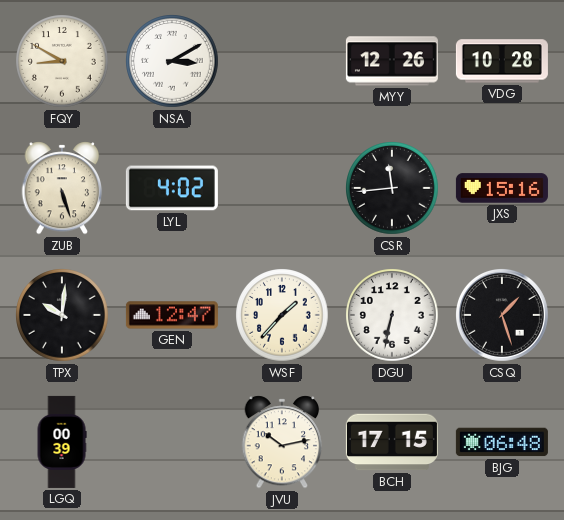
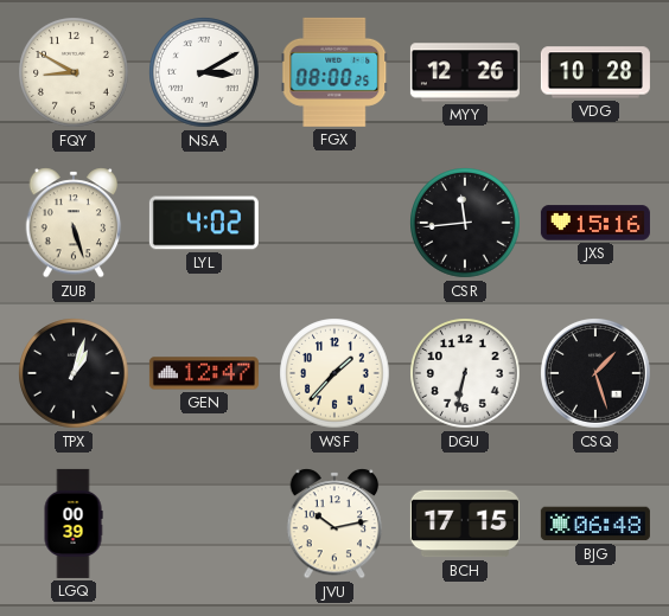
FGX: none -> 08:00 (334, 72)
TPX: 10:01 -> 1:03 (74, 373)
